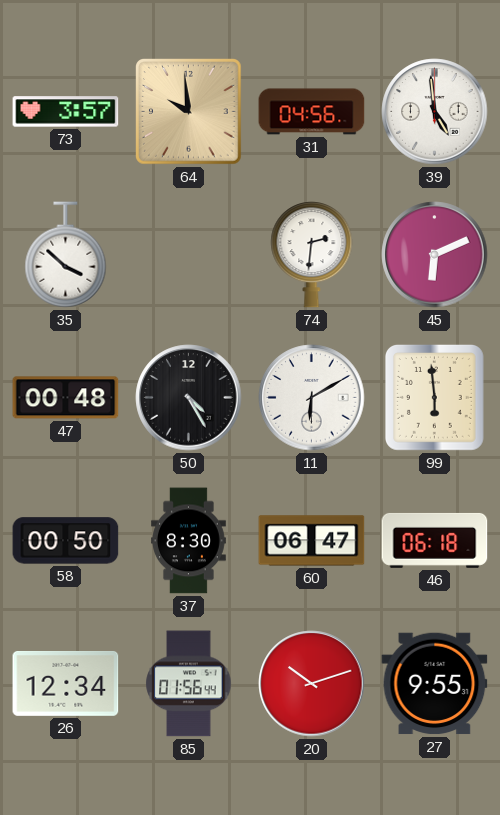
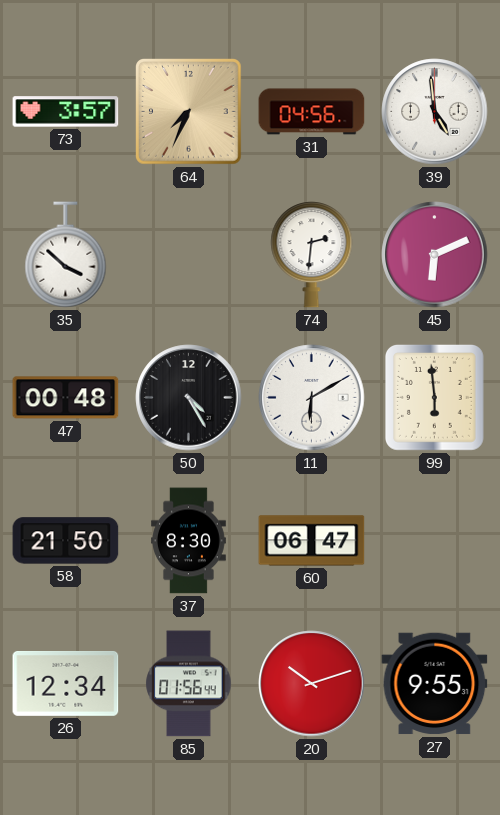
64: 9:59 -> 7:34 (189, 112)
58: 00:50 -> 21:50 (66, 541)
46: 06:18 -> none (435, 540)
